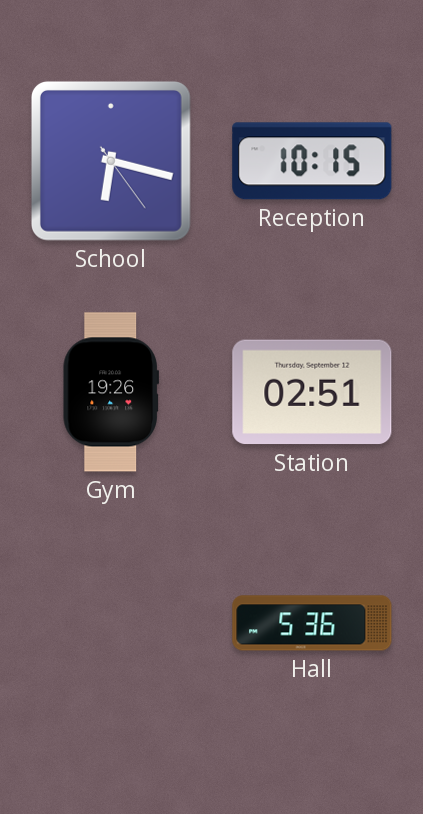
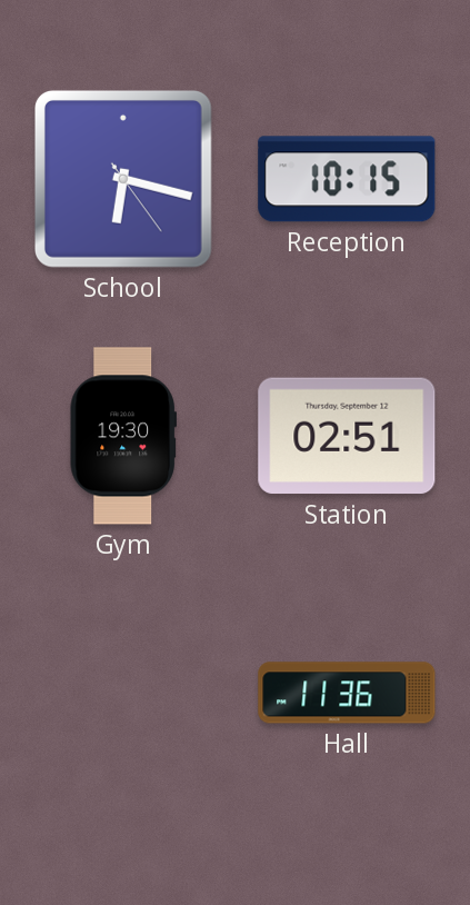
Gym: 19:26 -> 19:30 (123, 436)
Hall: 5:36 -> 11:36 (347, 693)
